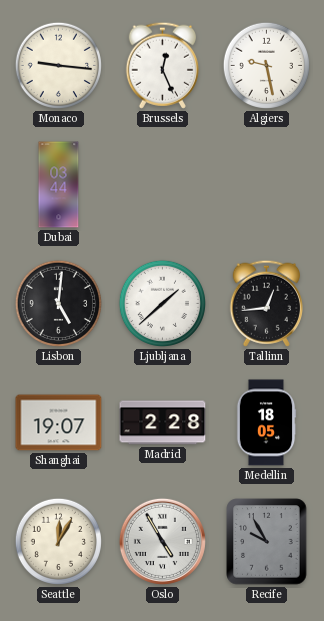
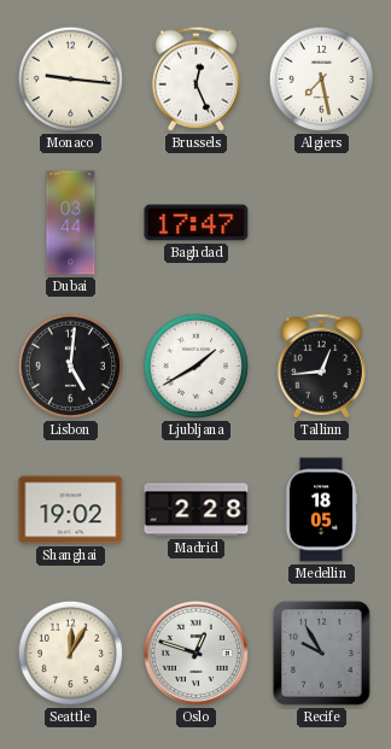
Algiers: 9:28 -> 7:28 (321, 78)
Baghdad: none -> 17:47 (197, 223)
Ljubljana: 1:38 -> 1:40 (195, 365)
Shanghai: 19:07 -> 19:02 (71, 510)
Oslo: 4:55 -> 12:48 (195, 653)
